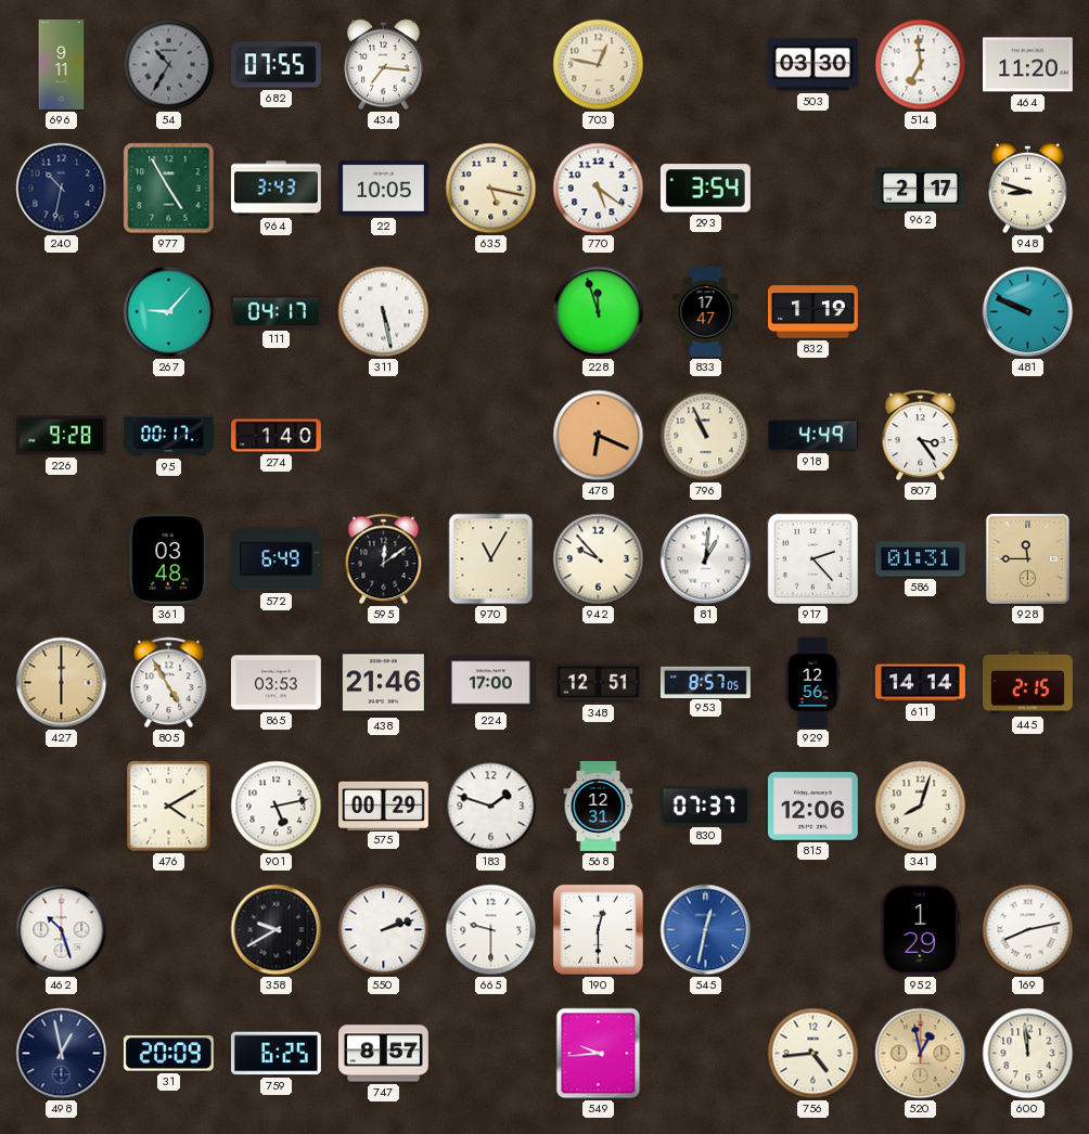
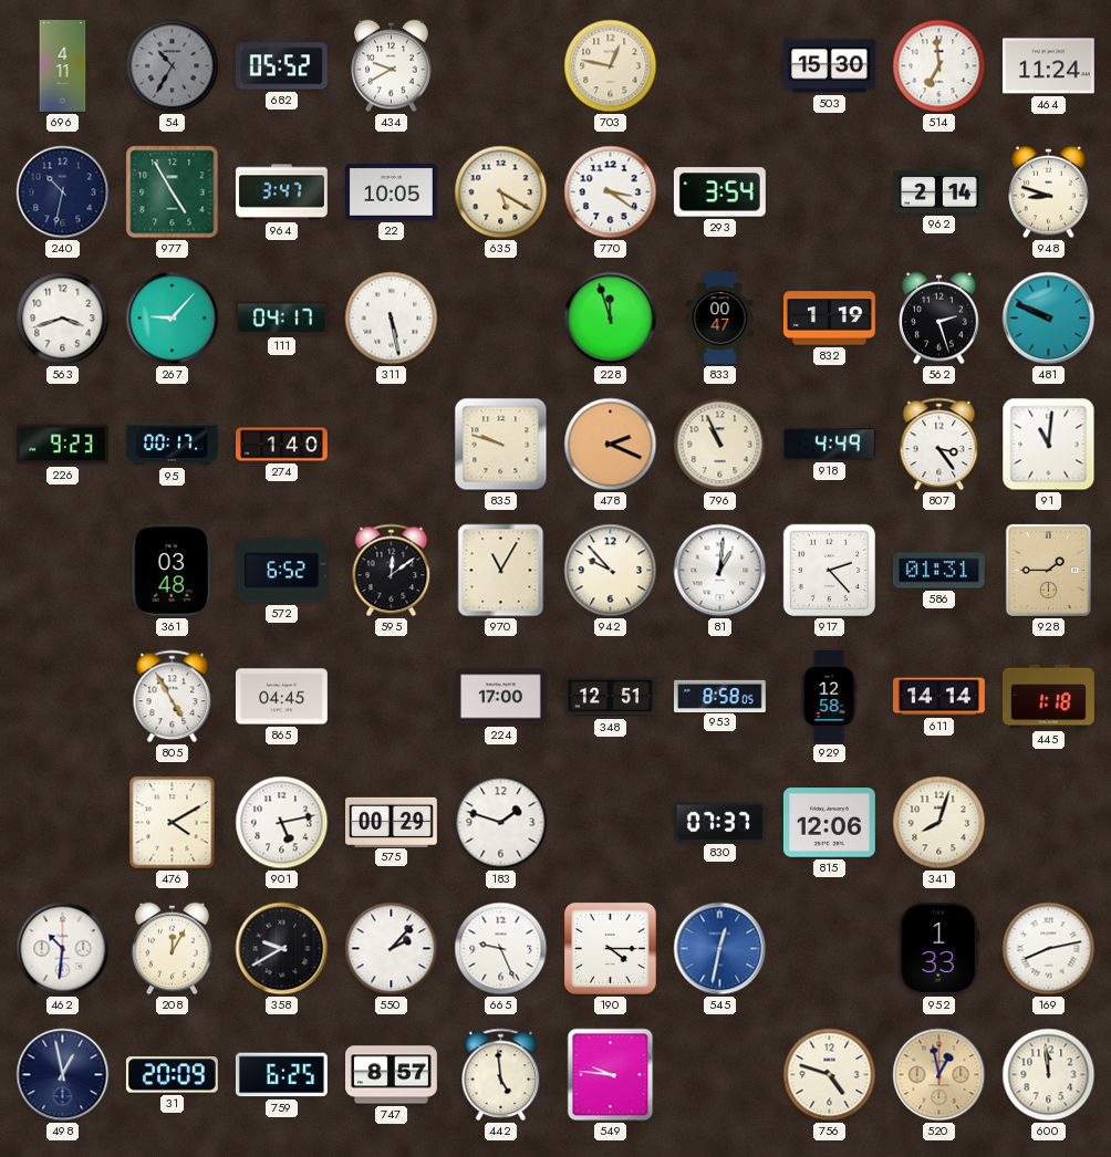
696: 9:11 -> 4:11 (63, 66)
682: 07:55 -> 05:52 (281, 66)
434: 7:16 -> 9:40 (392, 66)
503: 03:30 -> 15:30 (829, 66)
464: 11:20 -> 11:24 (1048, 66)
964: 3:43 -> 3:47 (281, 192)
635: 5:17 -> 5:20 (501, 192)
770: 5:21 -> 3:21 (611, 192)
962: 2:17 -> 2:14 (938, 191)
563: none -> 3:42 (63, 319)
833: 17:47 -> 00:47 (720, 319)
562: none -> 2:27 (939, 319)
226: 9:28 -> 9:23 (62, 445)
835: none -> 9:48 (501, 445)
478: 6:19 -> 2:19 (611, 445)
91: none -> 11:01 (1049, 445)
572: 6:49 -> 6:52 (281, 571)
928: 11:45 -> 1:45 (1048, 570)
427: 6:00 -> none (62, 683)
865: 03:53 -> 04:45 (281, 697)
438: 21:46 -> none (383, 683)
953: 8:57 -> 8:58 (719, 696)
929: 12:56 -> 12:58 (829, 697)
445: 2:15 -> 1:18 (1048, 697)
568: 12:31 -> none (599, 807)
462: 10:27 -> 10:31 (63, 949)
208: none -> 12:05 (173, 949)
550: 2:12 -> 2:07 (392, 949)
665: 9:30 -> 9:26 (501, 949)
190: 12:30 -> 4:15 (610, 948)
952: 1:29 -> 1:33 (938, 948)
442: none -> 4:59 (501, 1075)
549: 9:44 -> 9:46 (611, 1075)
756: 4:44 -> 4:48 (830, 1075)
